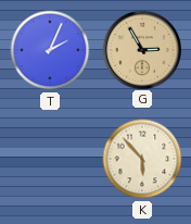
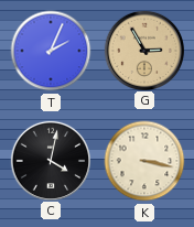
C: none -> 4:02 (50, 160)
K: 5:53 -> 3:17 (144, 161)
